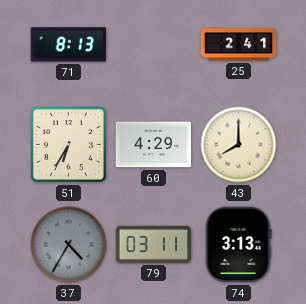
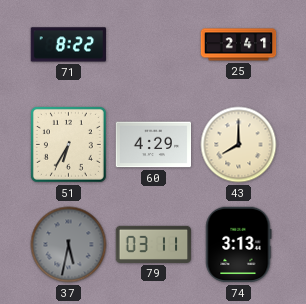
71: 8:13 -> 8:22 (68, 45)
37: 4:35 -> 5:32 (69, 245)
